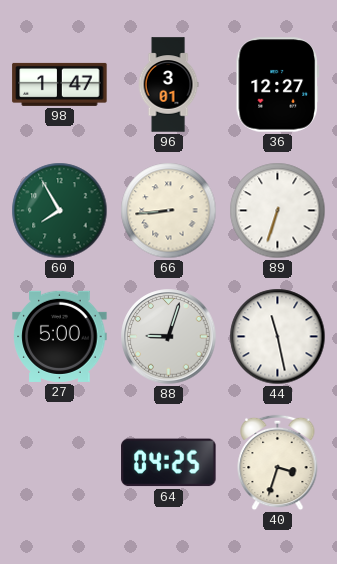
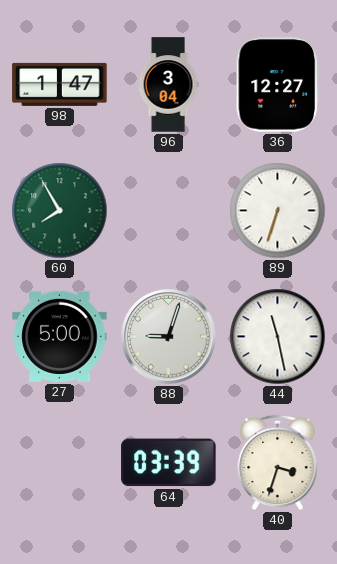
96: 3:01 -> 3:04 (168, 85)
66: 8:44 -> none (169, 211)
64: 04:25 -> 03:39 (169, 463)
